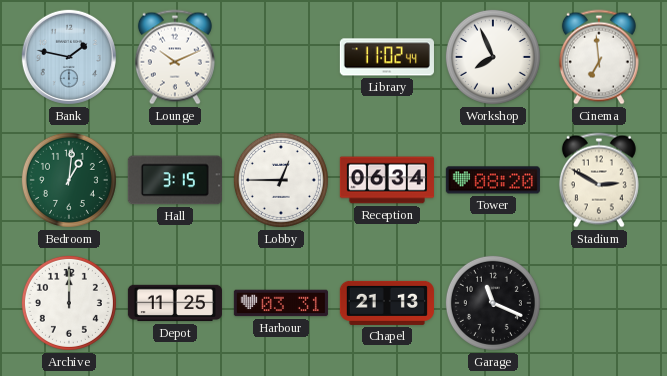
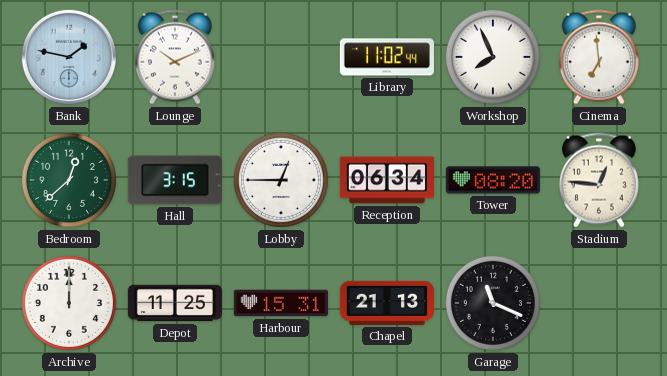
Bedroom: 1:01 -> 12:38 (69, 180)
Stadium: 2:50 -> 12:46 (599, 180)
Harbour: 03:31 -> 15:31 (281, 303)
